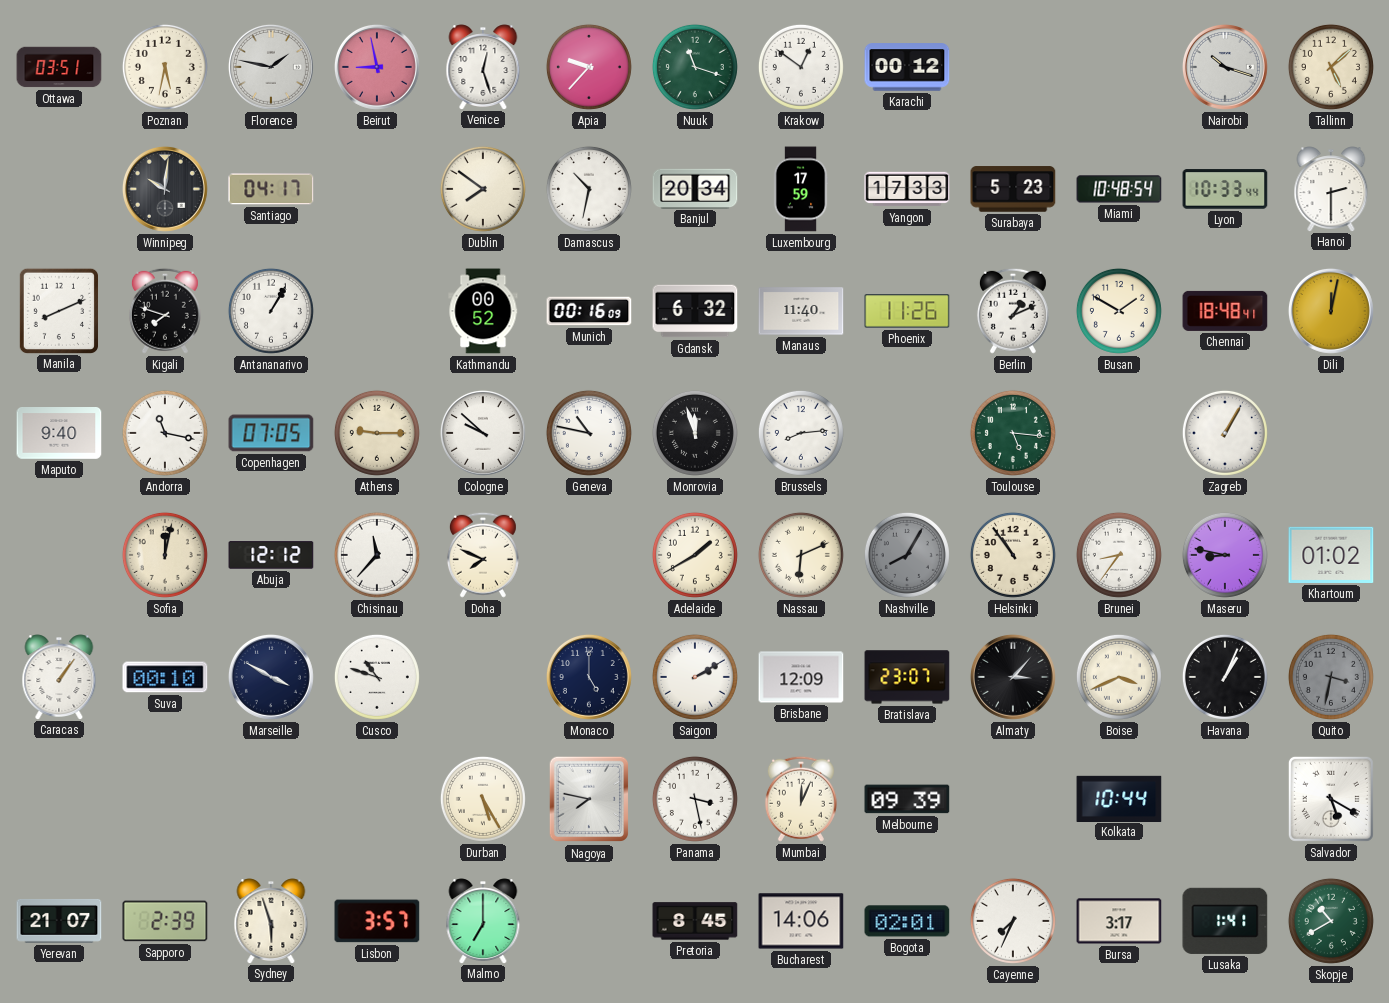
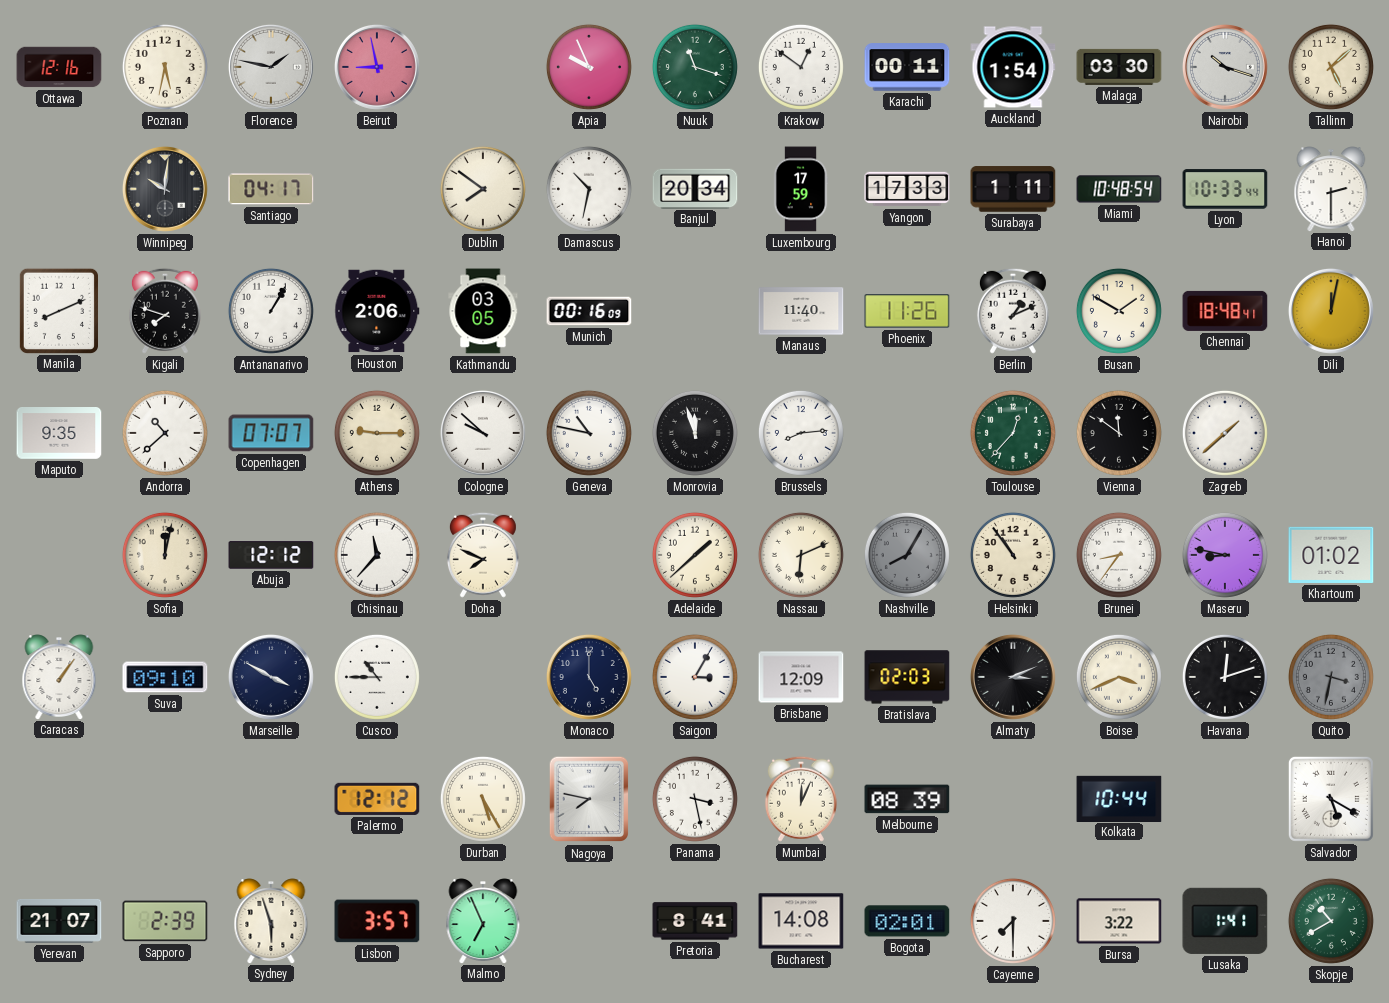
Ottawa: 03:51 -> 12:16 (59, 67)
Venice: 12:27 -> none (483, 67)
Apia: 9:37 -> 9:56 (589, 67)
Karachi: 00:12 -> 00:11 (907, 67)
Auckland: none -> 1:54 (1013, 67)
Malaga: none -> 03:30 (1119, 67)
Surabaya: 5:23 -> 1:11 (1013, 189)
Houston: none -> 2:06 (377, 311)
Kathmandu: 00:52 -> 03:05 (483, 311)
Gdansk: 6:32 -> none (695, 311)
Maputo: 9:40 -> 9:35 (59, 434)
Andorra: 11:17 -> 10:38 (165, 433)
Copenhagen: 07:05 -> 07:07 (271, 433)
Toulouse: 5:16 -> 12:37 (1013, 433)
Vienna: none -> 11:51 (1119, 433)
Zagreb: 1:05 -> 1:38 (1225, 433)
Adelaide: 1:40 -> 1:38 (695, 555)
Suva: 00:10 -> 09:10 (165, 677)
Cusco: 10:48 -> 10:45 (377, 677)
Saigon: 2:10 -> 3:05 (695, 677)
Bratislava: 23:07 -> 02:03 (907, 677)
Almaty: 3:07 -> 3:11 (1013, 677)
Havana: 1:04 -> 12:12 (1225, 677)
Palermo: none -> 12:12 (377, 799)
Melbourne: 09:39 -> 08:39 (907, 799)
Malmo: 7:00 -> 6:56 (483, 921)
Pretoria: 8:45 -> 8:41 (695, 921)
Bucharest: 14:06 -> 14:08 (801, 921)
Cayenne: 7:34 -> 7:30 (1013, 921)
Bursa: 3:17 -> 3:22 (1119, 921)
